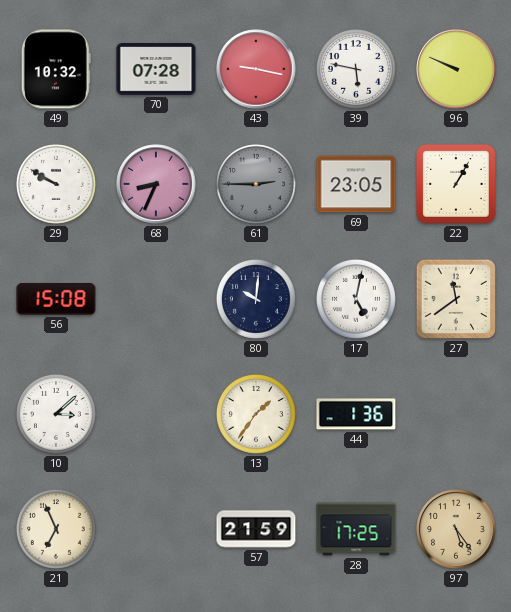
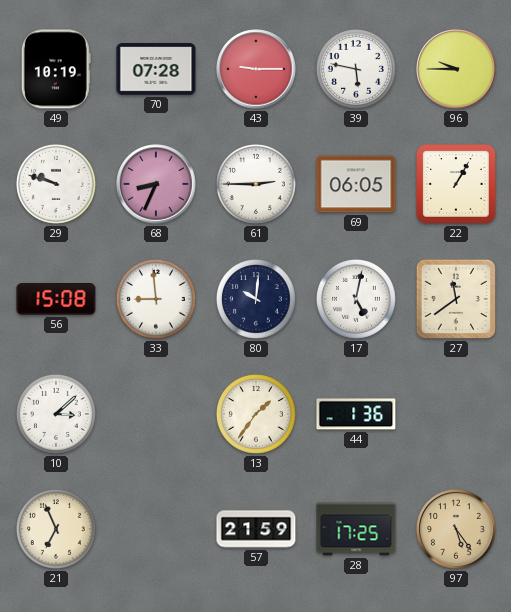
49: 10:32 -> 10:19 (56, 69)
43: 9:17 -> 9:15 (256, 69)
96: 9:49 -> 9:45 (456, 69)
29: 9:50 -> 9:48 (56, 184)
61 dial: grey -> white (256, 184)
69: 23:05 -> 06:05 (356, 184)
33: none -> 8:59 (156, 299)
